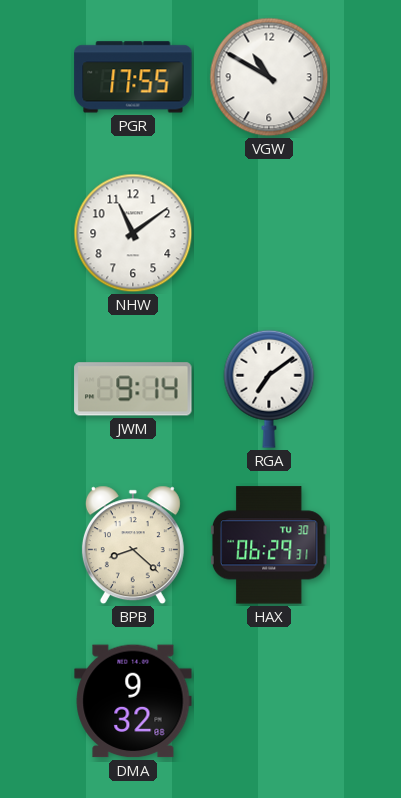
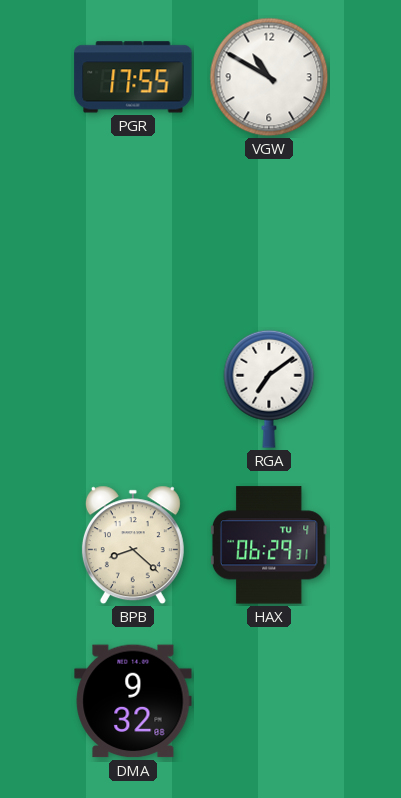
NHW: 11:09 -> none (133, 233)
JWM: 9:14 -> none (133, 389)
HAX date: TU 30 -> TU 4 (269, 545)
